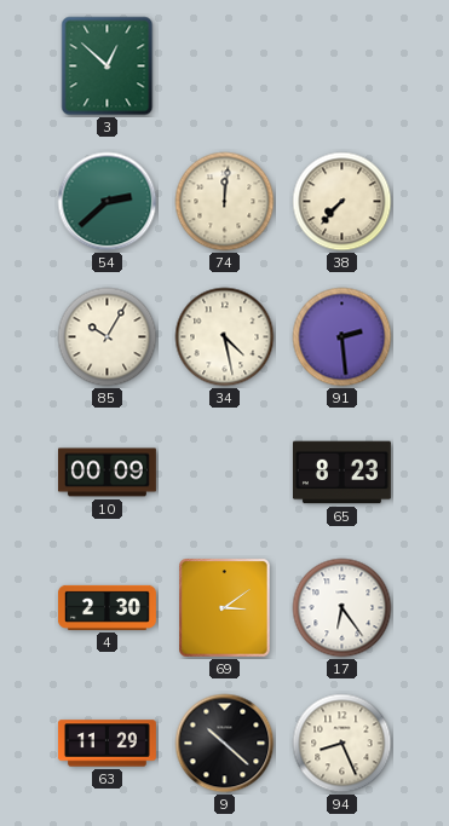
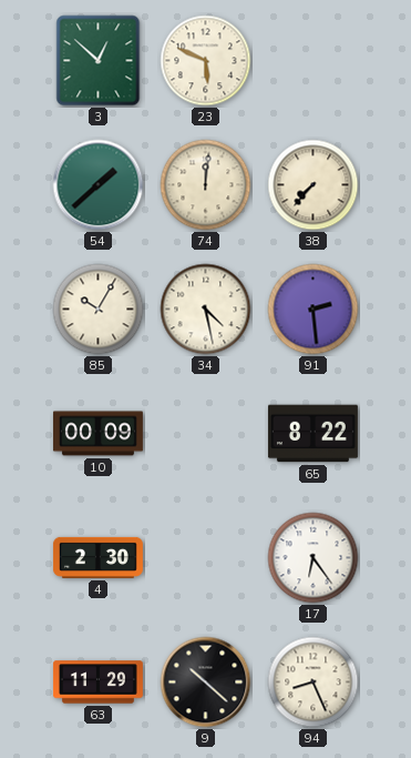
23: none -> 5:49 (206, 61)
54: 2:38 -> 1:38 (99, 185)
65: 8:23 -> 8:22 (312, 434)
69: 3:09 -> none (225, 608)
